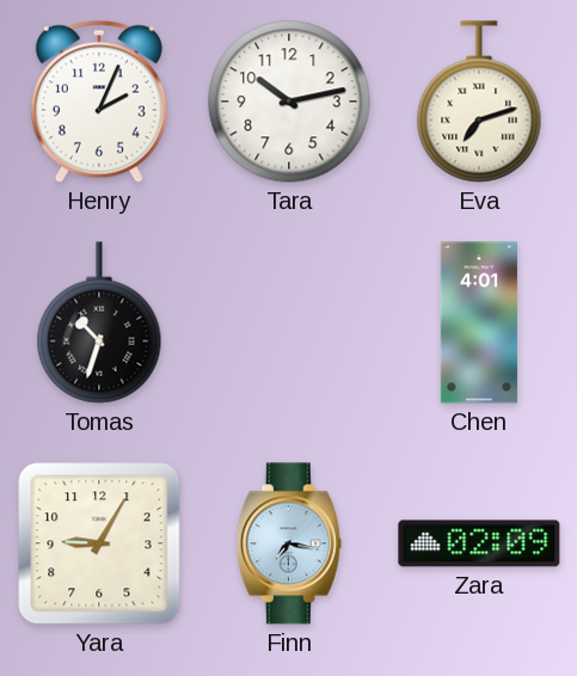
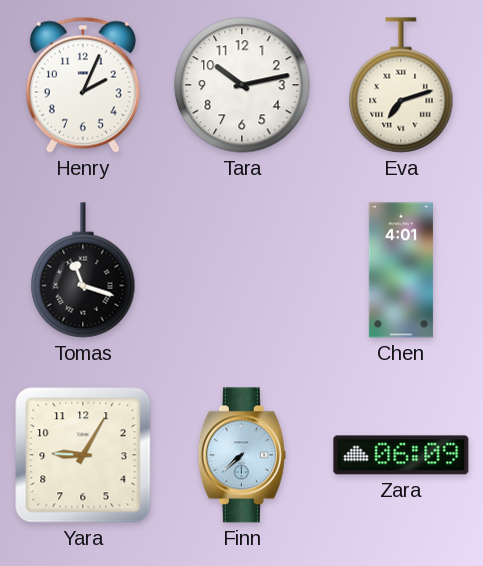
Tomas: 10:33 -> 11:18 (83, 270)
Finn: 7:17 -> 7:38 (242, 455)
Zara: 02:09 -> 06:09 (401, 455)
